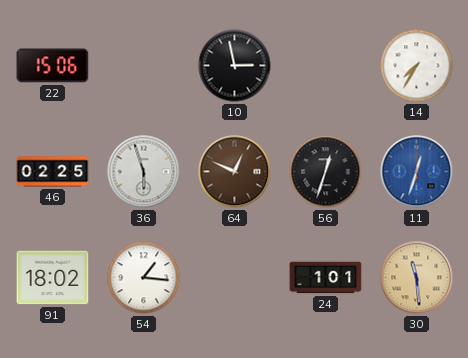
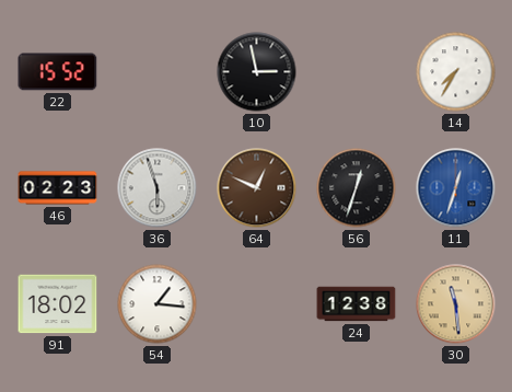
22: 15:06 -> 15:52 (58, 72)
46: 02:25 -> 02:23 (58, 188)
24: 1:01 -> 12:38 (357, 304)
